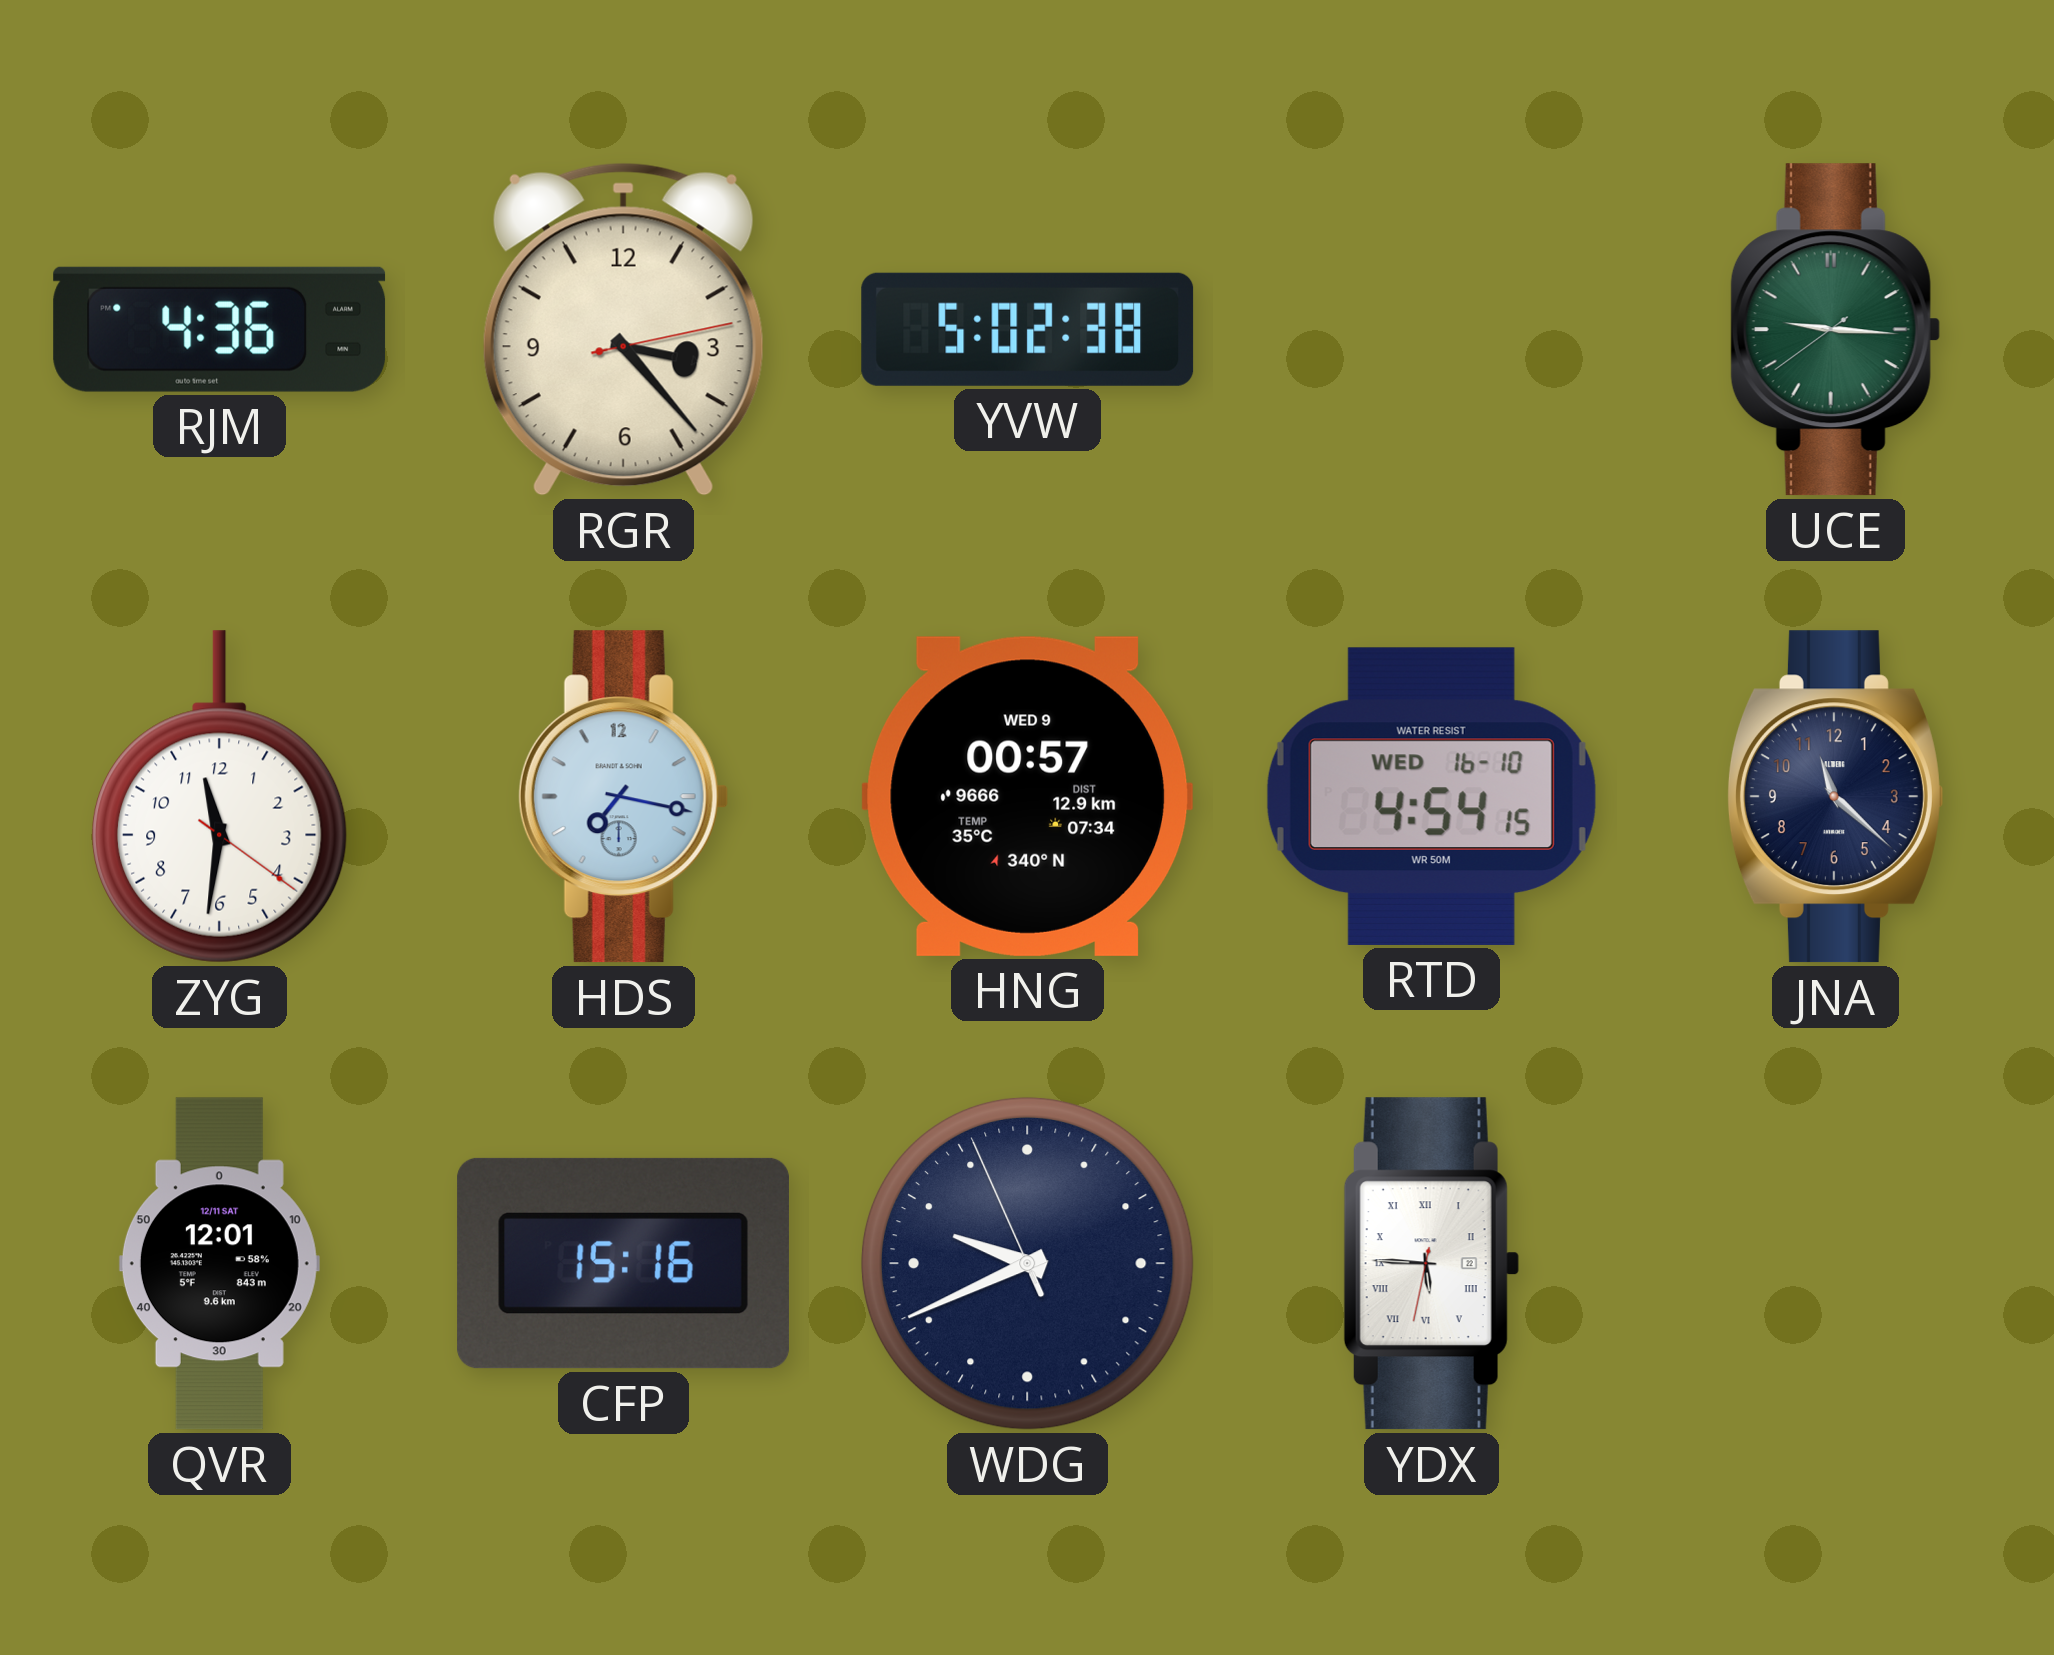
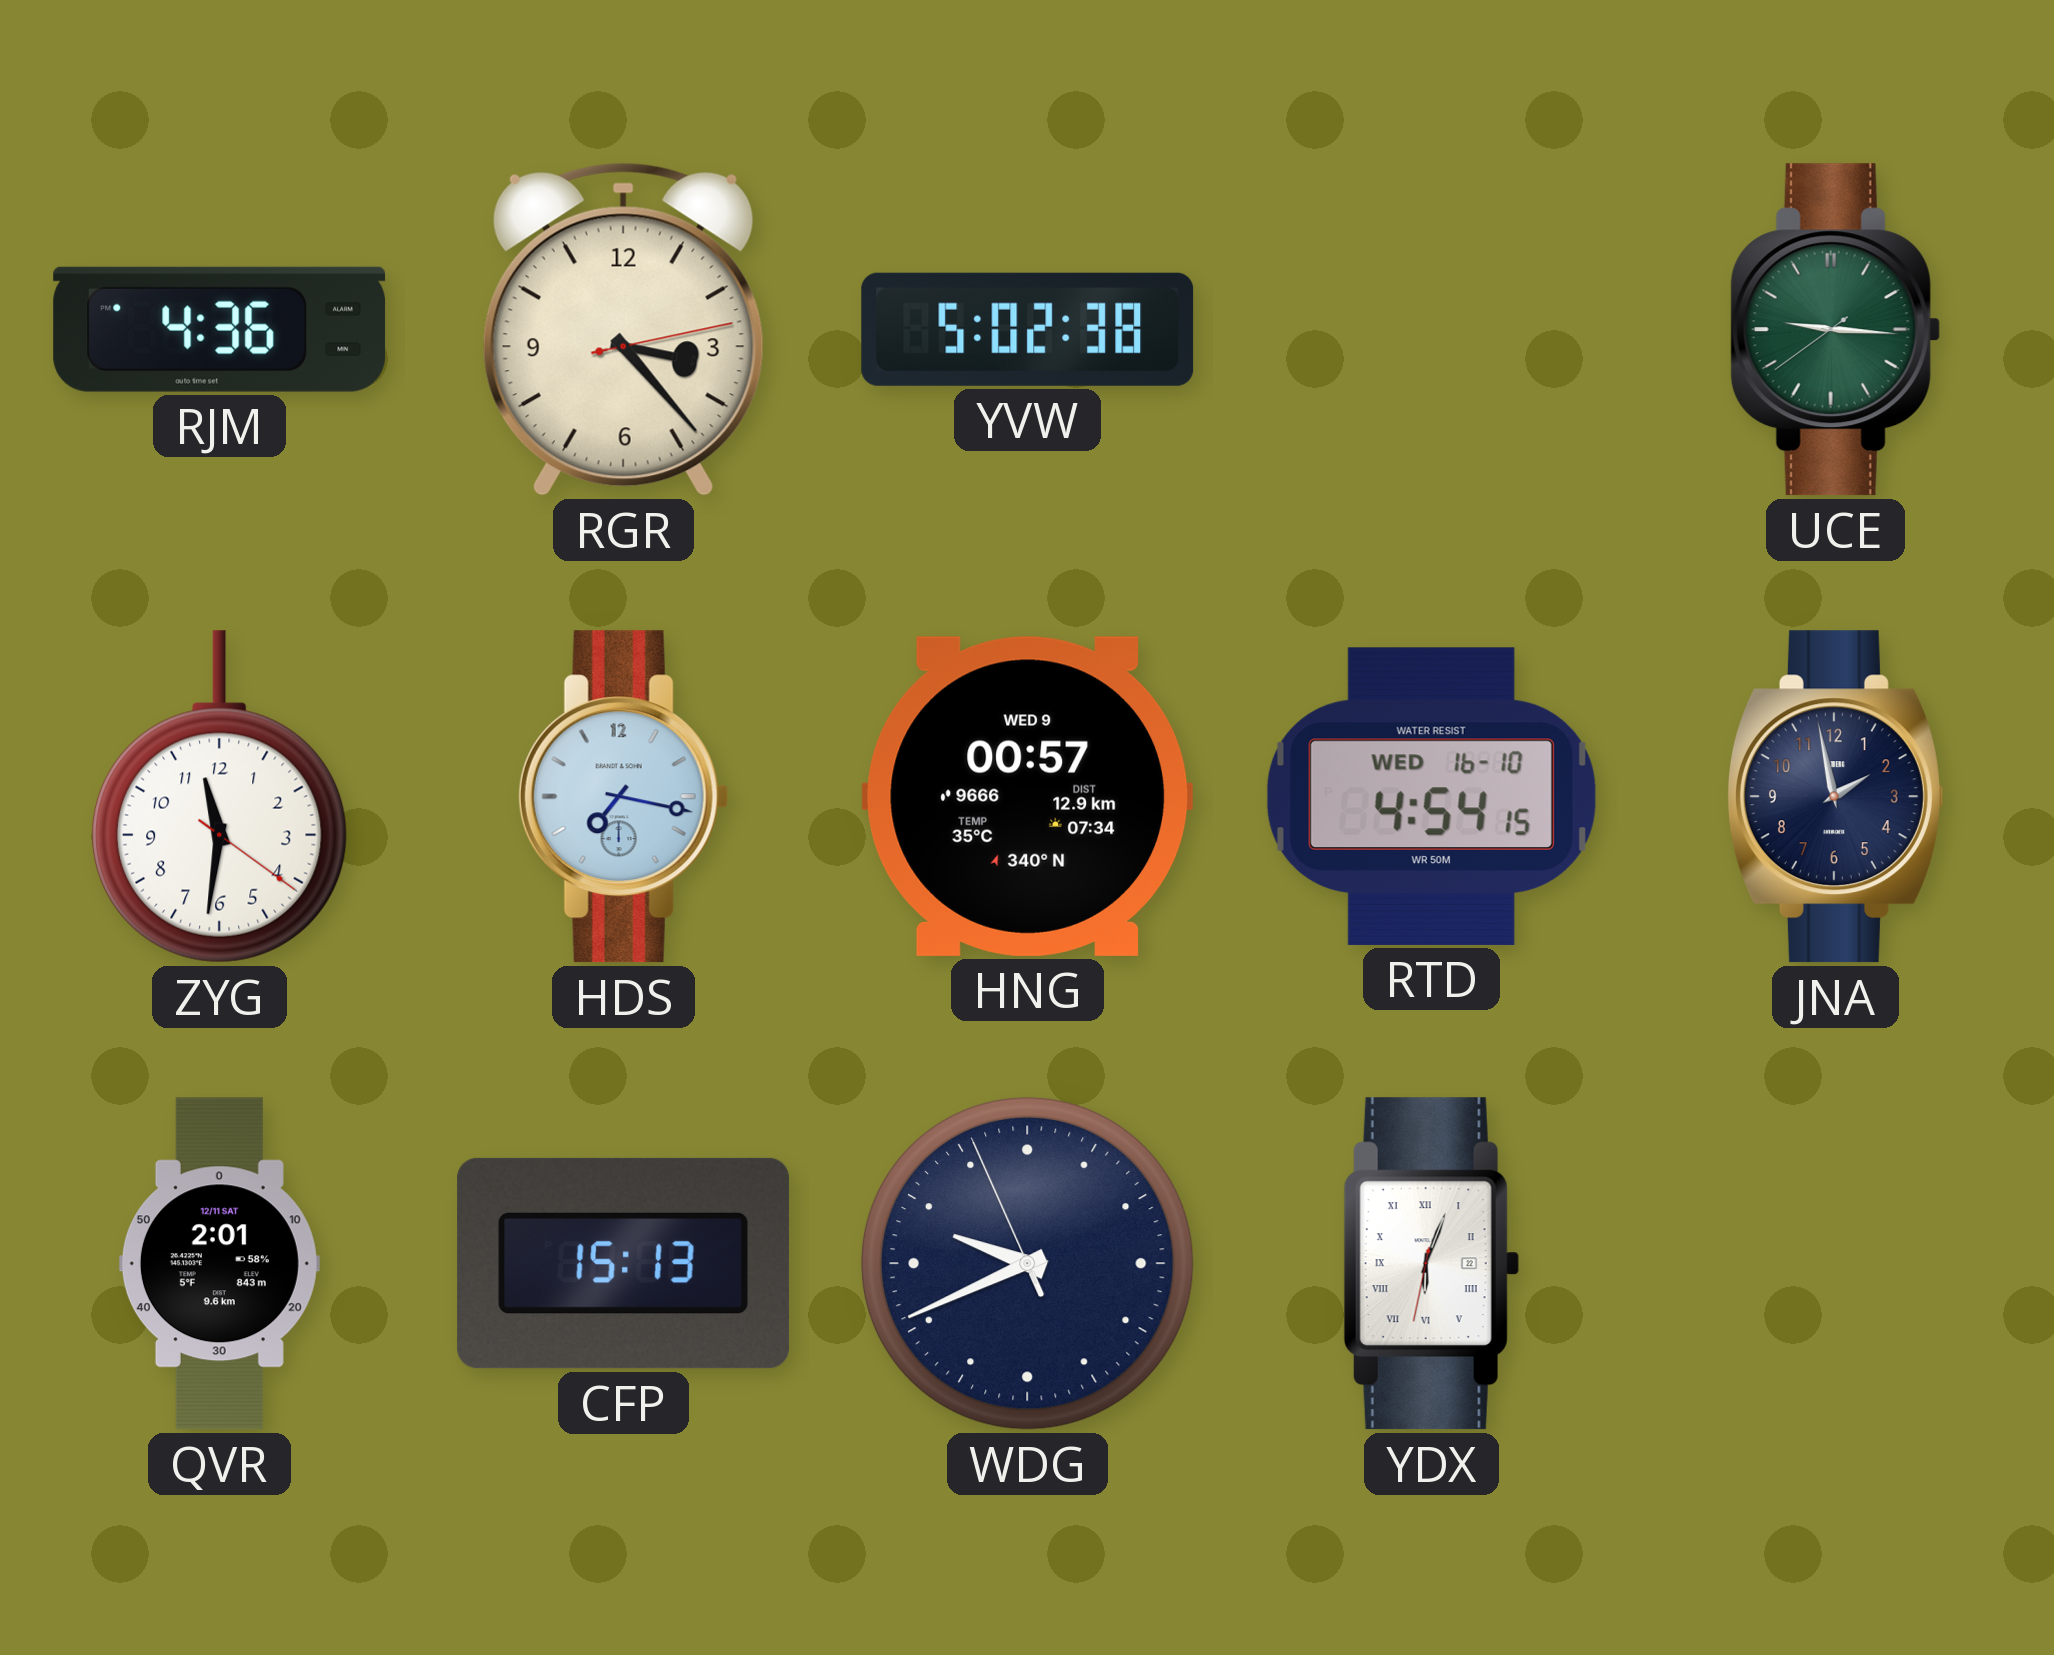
JNA: 11:22 -> 1:58 (1835, 797)
QVR: 12:01 -> 2:01 (219, 1264)
CFP: 15:16 -> 15:13 (623, 1263)
YDX: 5:45 -> 6:03 (1431, 1264)
